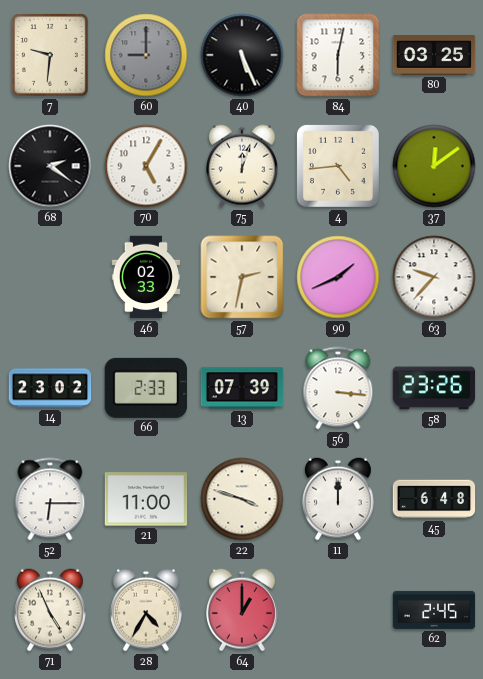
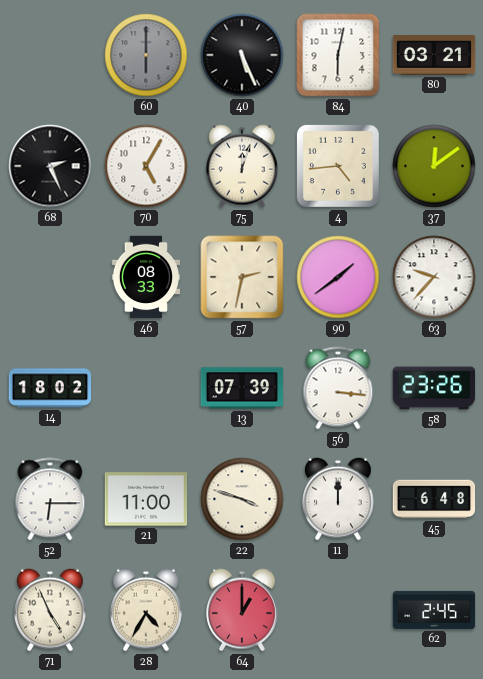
7: 9:31 -> none (51, 55)
60: 9:00 -> 6:00 (146, 55)
80: 03:25 -> 03:21 (434, 56)
68: 2:21 -> 2:26 (50, 166)
46: 02:33 -> 08:33 (145, 277)
90: 1:41 -> 1:39 (338, 277)
14: 23:02 -> 18:02 (50, 388)
66: 2:33 -> none (146, 388)
